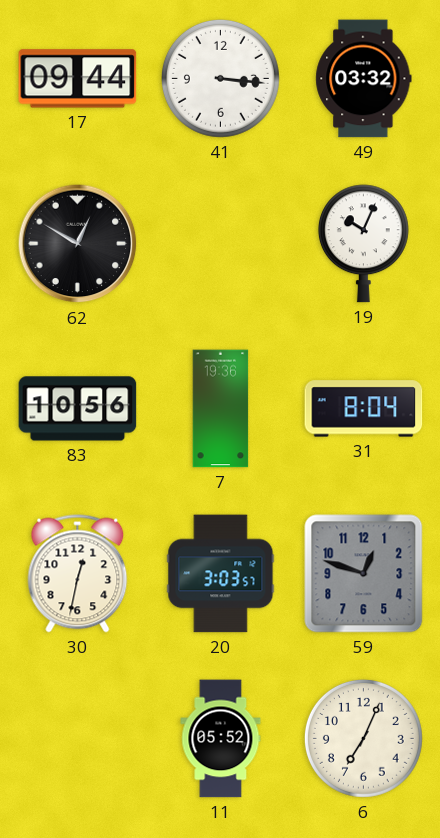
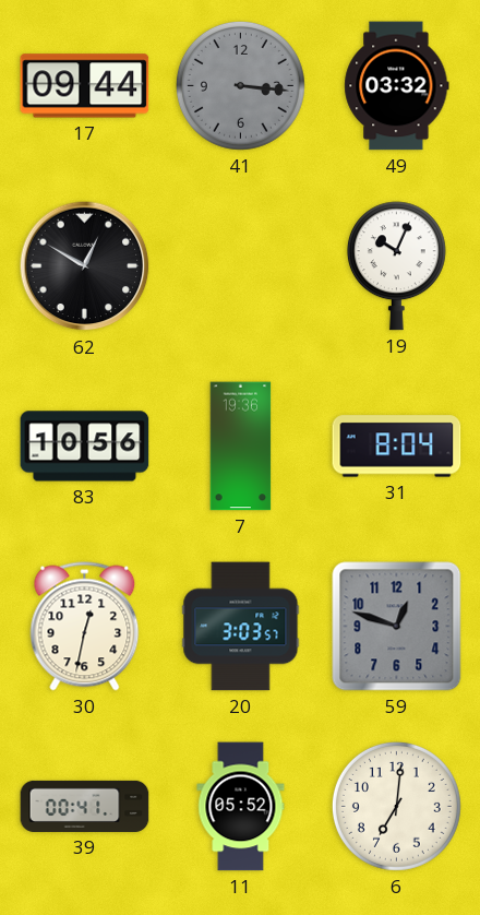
41 dial: white -> grey (240, 85)
39: none -> 00:41 (85, 806)
6: 7:04 -> 7:01 (396, 806)
